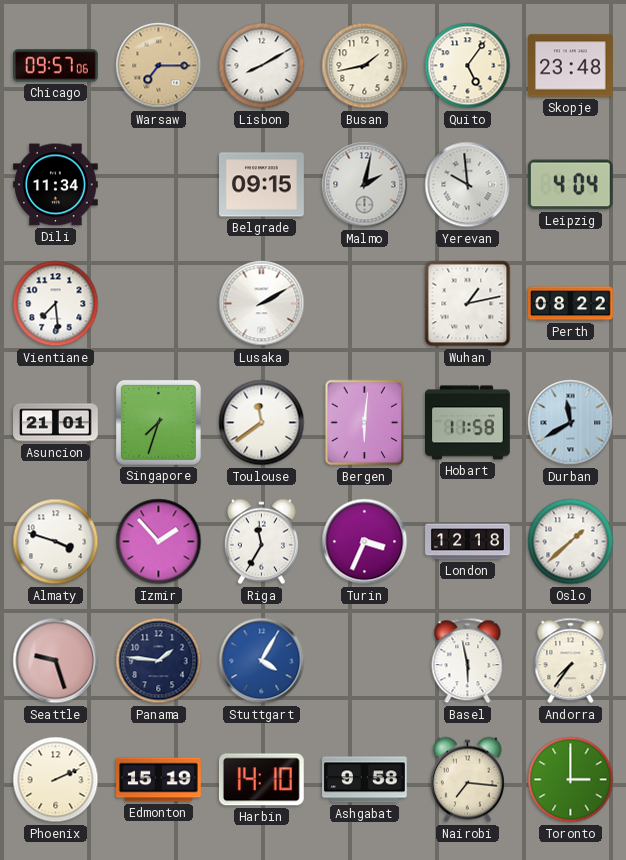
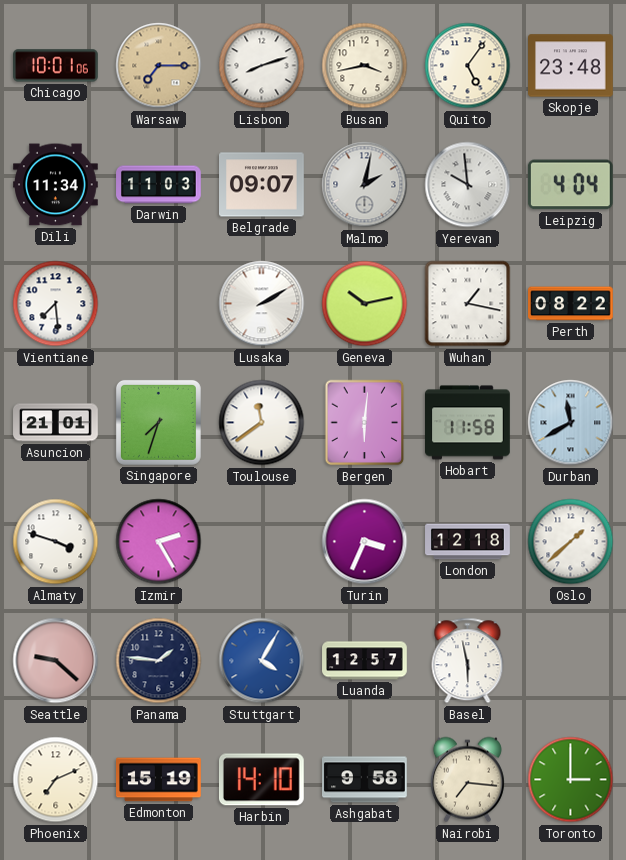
Chicago: 09:57 -> 10:01 (56, 66)
Lisbon: 8:10 -> 8:12 (262, 66)
Busan: 1:43 -> 3:43 (365, 66)
Darwin: none -> 11:03 (159, 185)
Belgrade: 09:15 -> 09:07 (262, 185)
Geneva: none -> 10:13 (365, 304)
Wuhan: 1:13 -> 1:17 (468, 304)
Izmir: 1:53 -> 2:25 (159, 542)
Riga: 11:35 -> none (261, 542)
Seattle: 9:27 -> 9:22 (56, 661)
Luanda: none -> 12:57 (365, 661)
Andorra: 7:36 -> none (571, 661)
Phoenix: 2:11 -> 7:11 (56, 780)
